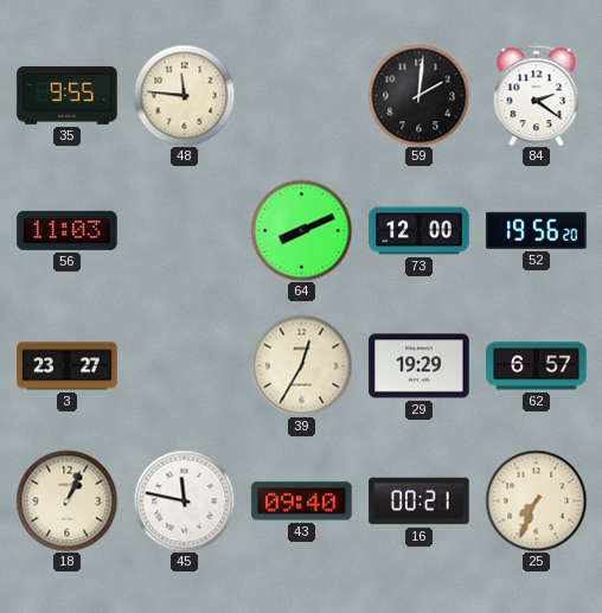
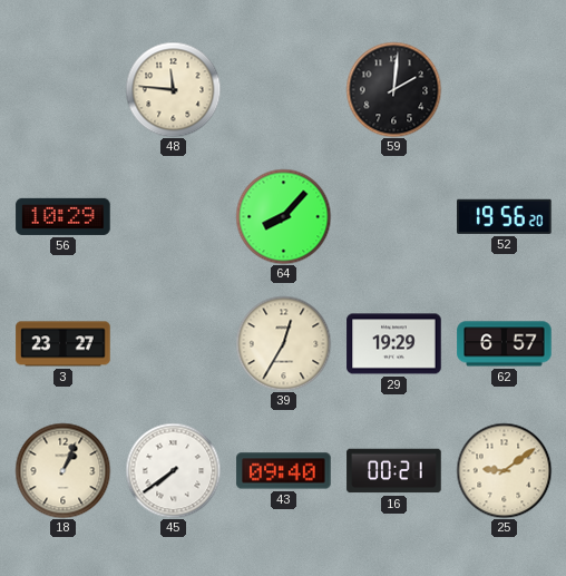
35: 9:55 -> none (68, 95)
84: 2:21 -> none (537, 95)
56: 11:03 -> 10:29 (64, 216)
64: 8:11 -> 8:07 (283, 216)
73: 12:00 -> none (420, 231)
45: 11:47 -> 7:39 (173, 470)
25: 7:34 -> 9:09 (504, 470)
